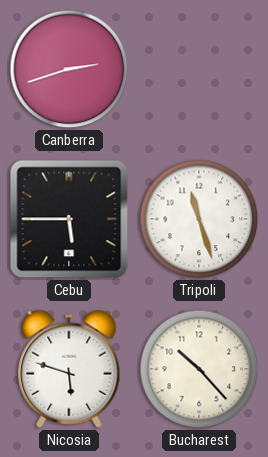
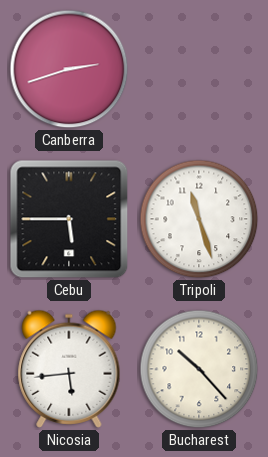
Nicosia: 5:48 -> 5:44 (69, 369)
